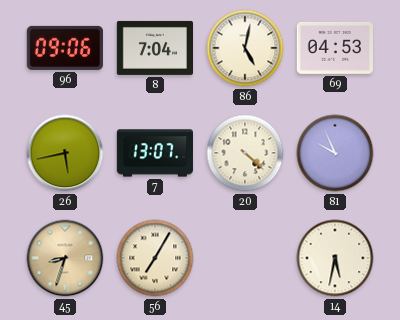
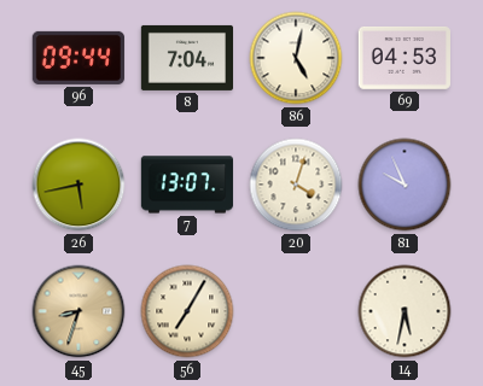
96: 09:06 -> 09:44 (78, 58)
20: 4:22 -> 4:03 (296, 185)
